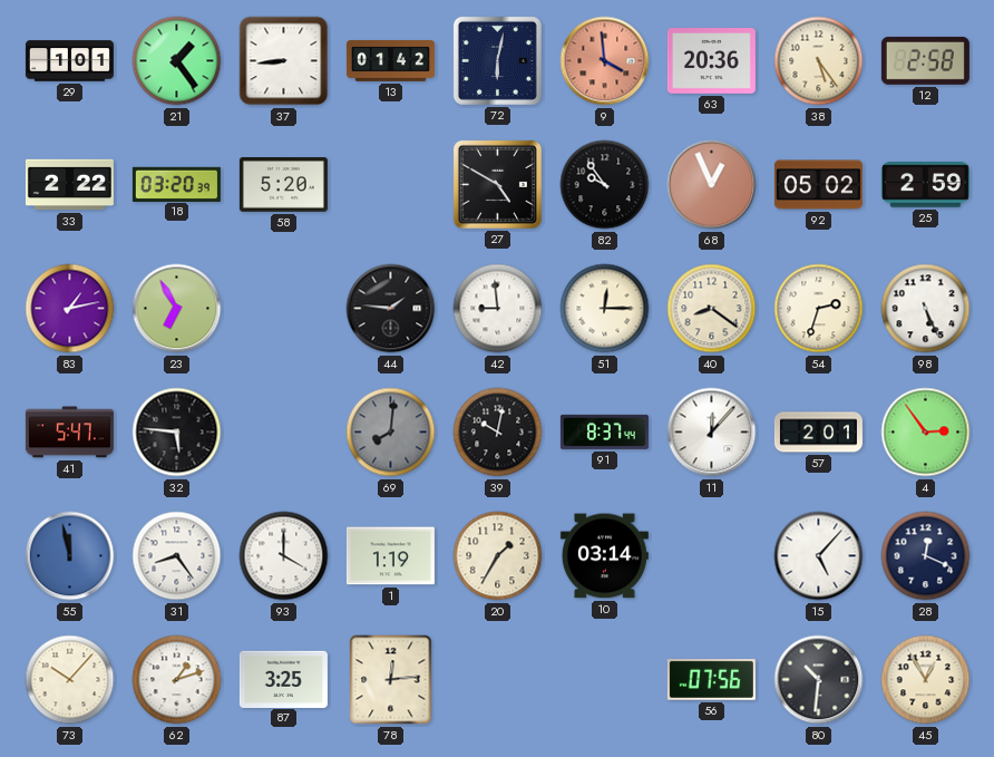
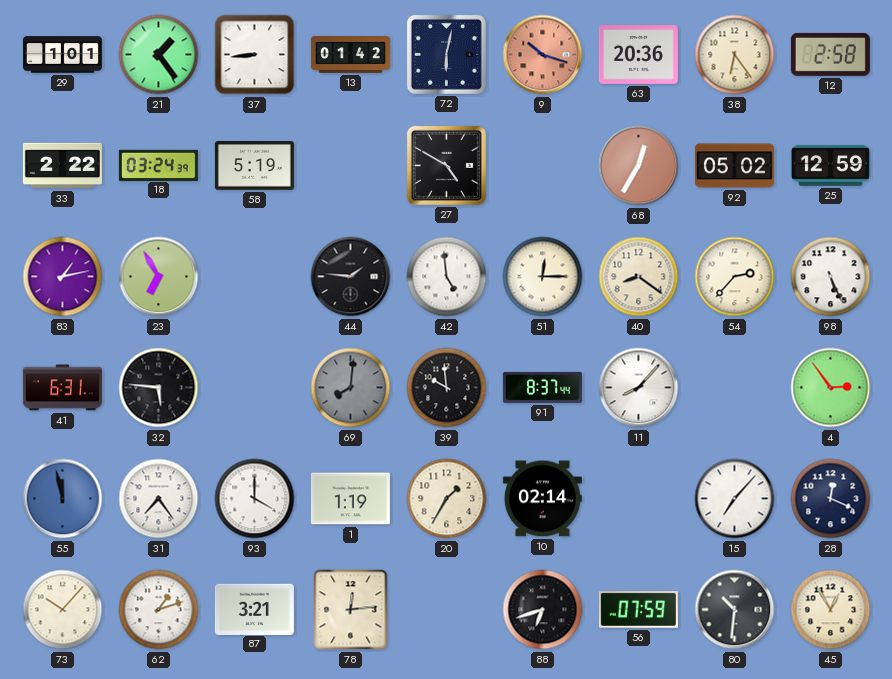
9: 3:59 -> 10:18 (543, 55)
38: 5:24 -> 6:24 (735, 55)
18: 03:20 -> 03:24 (158, 165)
58: 5:20 -> 5:19 (254, 166)
82: 9:54 -> none (605, 185)
68: 12:56 -> 12:35 (639, 166)
25: 2:59 -> 12:59 (830, 166)
42: 8:59 -> 4:59 (447, 277)
54: 2:33 -> 2:37 (735, 277)
41: 5:47 -> 6:31 (62, 388)
39: 10:02 -> 9:59 (447, 388)
11: 12:07 -> 8:07 (639, 388)
57: 2:01 -> none (818, 433)
31: 8:24 -> 7:24 (159, 499)
10: 03:14 -> 02:14 (542, 499)
15: 5:07 -> 7:07 (735, 499)
87: 3:25 -> 3:21 (254, 609)
88: none -> 6:42 (543, 610)
56: 07:56 -> 07:59 (638, 610)
